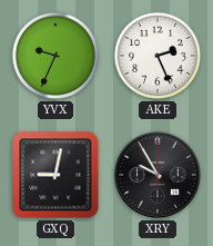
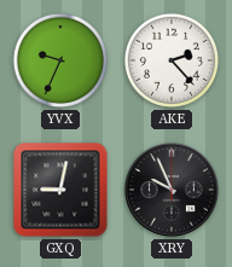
AKE: 2:26 -> 2:23 (172, 60)
XRY: 9:55 -> 9:56 (173, 191)
